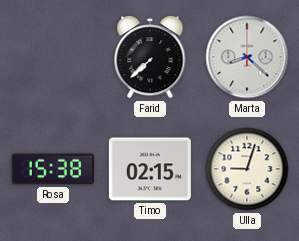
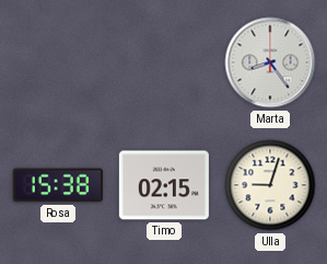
Farid: 7:38 -> none (150, 57)
Marta: 8:22 -> 8:24 (270, 62)
